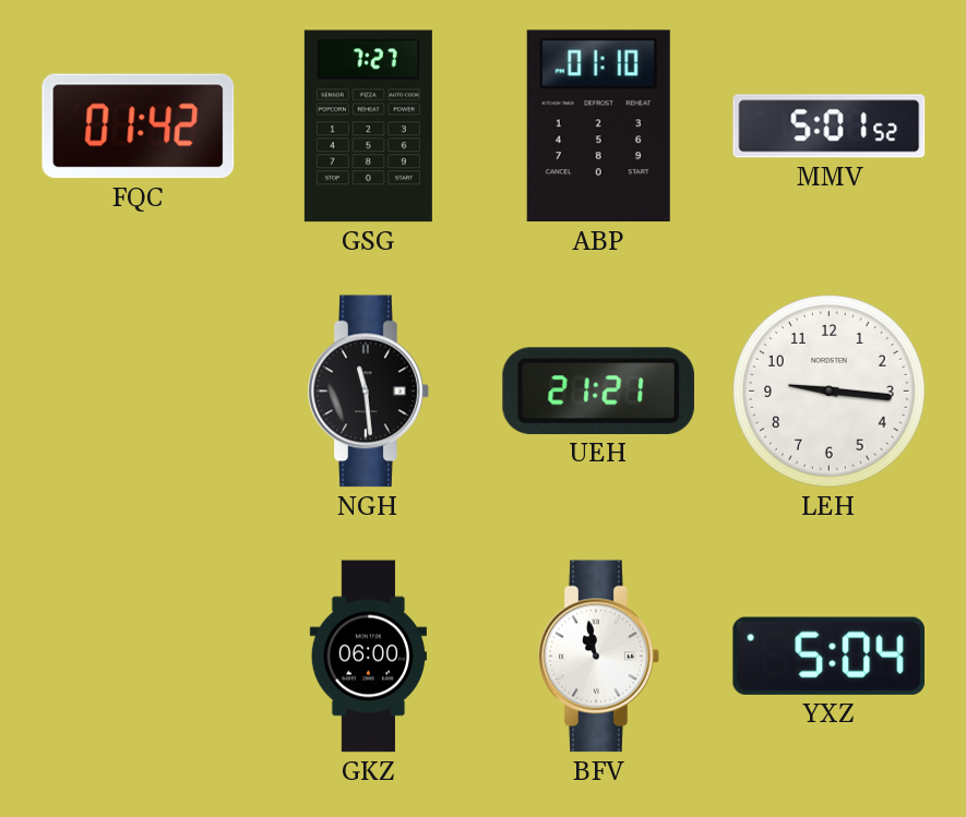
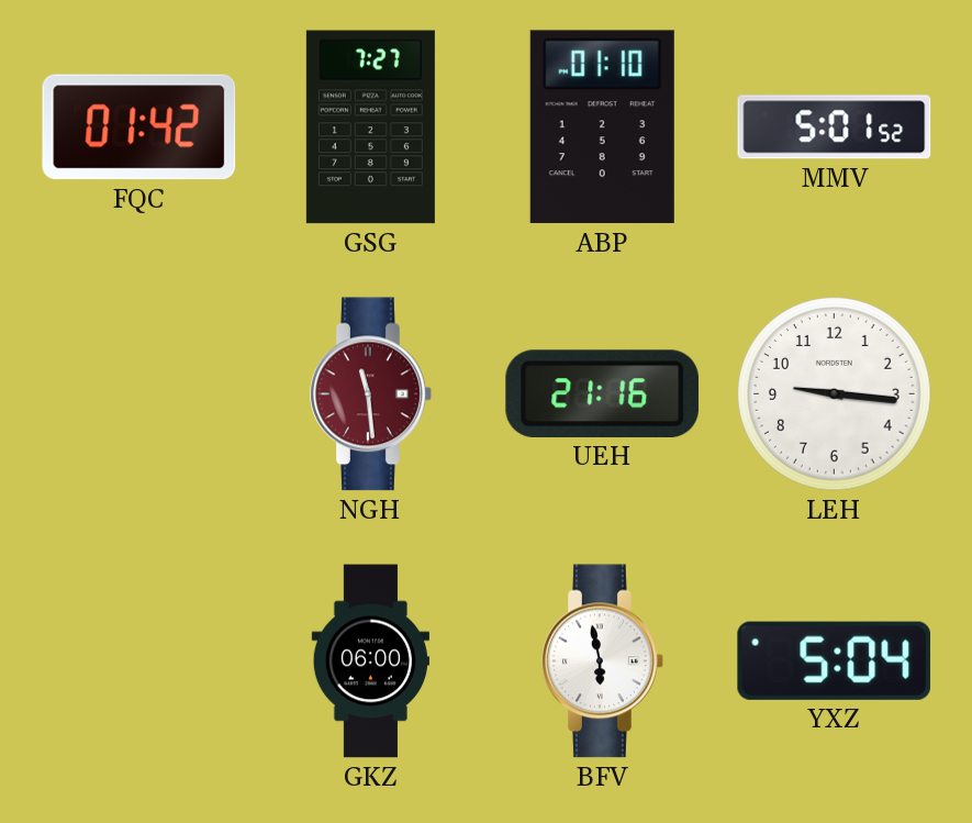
NGH dial: black -> burgundy (371, 394)
UEH: 21:21 -> 21:16 (602, 393)
BFV: 10:58 -> 5:58 (603, 661)
